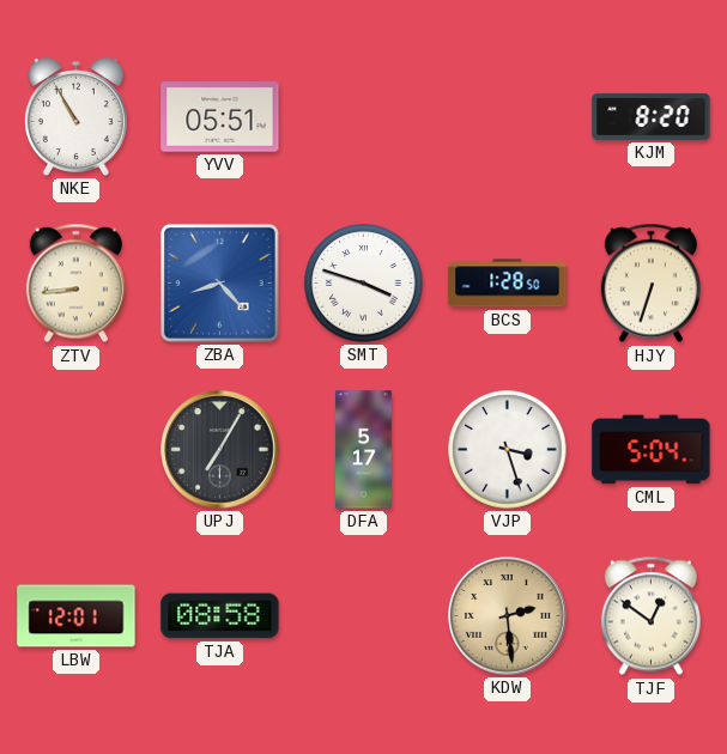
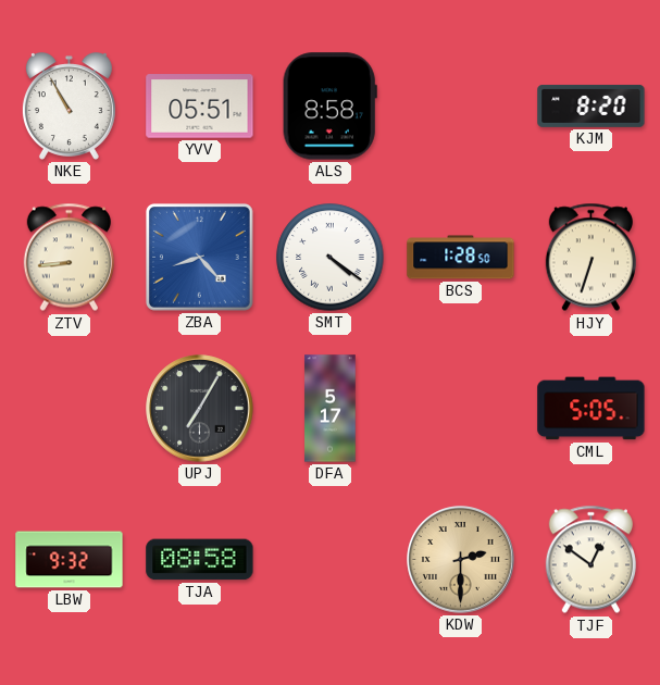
ALS: none -> 8:58 (329, 107)
SMT: 3:48 -> 4:21 (331, 258)
VJP: 3:27 -> none (508, 450)
CML: 5:04 -> 5:05 (591, 409)
LBW: 12:01 -> 9:32 (70, 560)
KDW: 2:29 -> 2:30 (461, 560)
